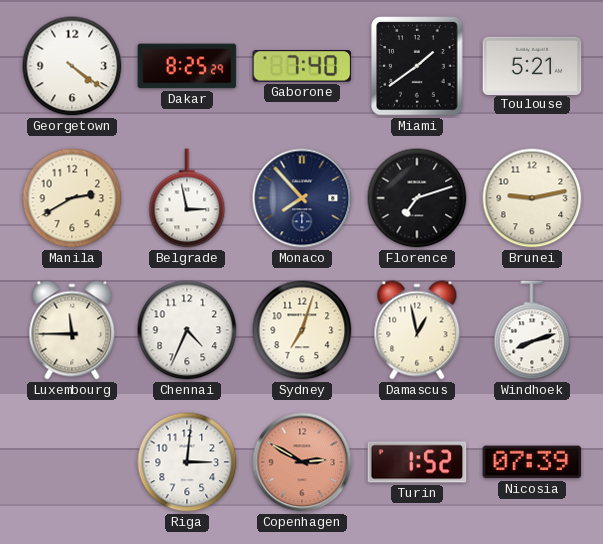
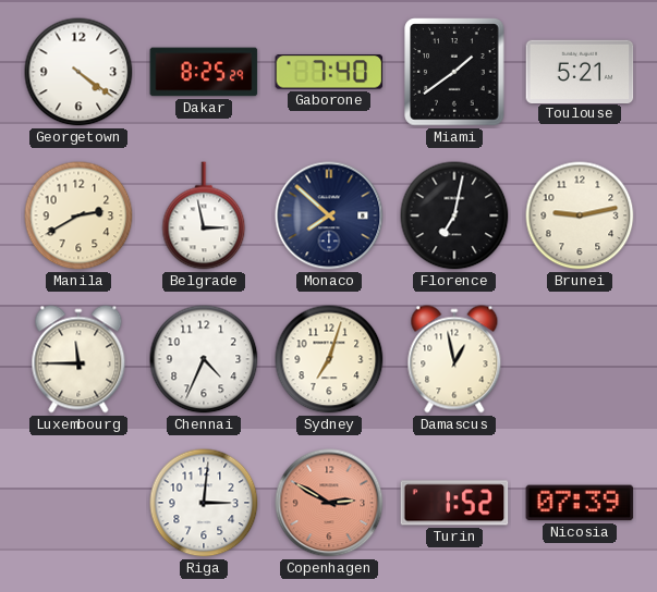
Monaco: 7:53 -> 7:52 (329, 215)
Florence: 7:12 -> 7:02 (454, 215)
Windhoek: 8:12 -> none (532, 330)
